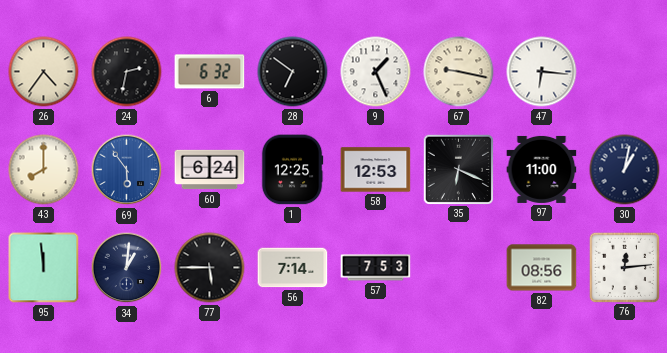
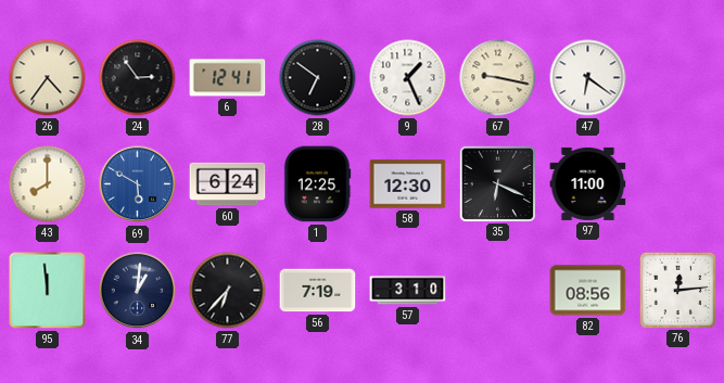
24: 2:32 -> 2:54 (138, 78)
6: 6:32 -> 12:41 (228, 78)
47: 6:16 -> 6:21 (588, 78)
69: 5:54 -> 5:50 (138, 184)
58: 12:53 -> 12:30 (408, 184)
30: 1:02 -> none (625, 170)
77: 5:45 -> 6:37 (228, 291)
56: 7:14 -> 7:19 (318, 291)
57: 7:53 -> 3:10 (408, 291)
